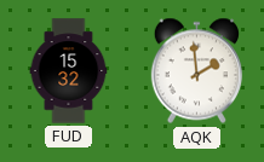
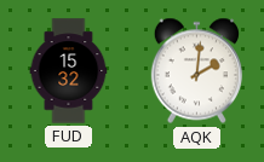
AQK: 1:59 -> 2:01 (196, 71)
